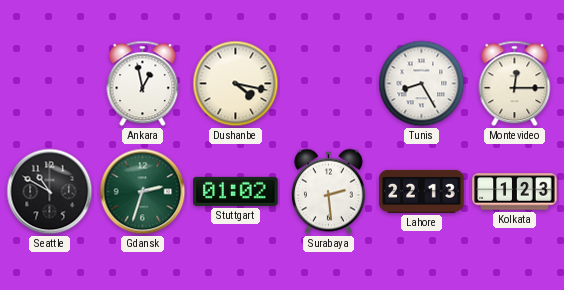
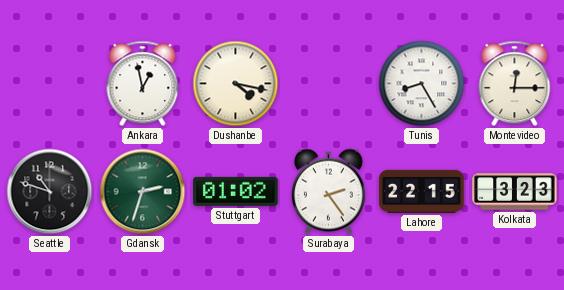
Seattle: 10:50 -> 10:48 (50, 192)
Surabaya: 2:29 -> 2:24 (328, 192)
Lahore: 22:13 -> 22:15 (422, 191)
Kolkata: 1:23 -> 3:23 (515, 192)
